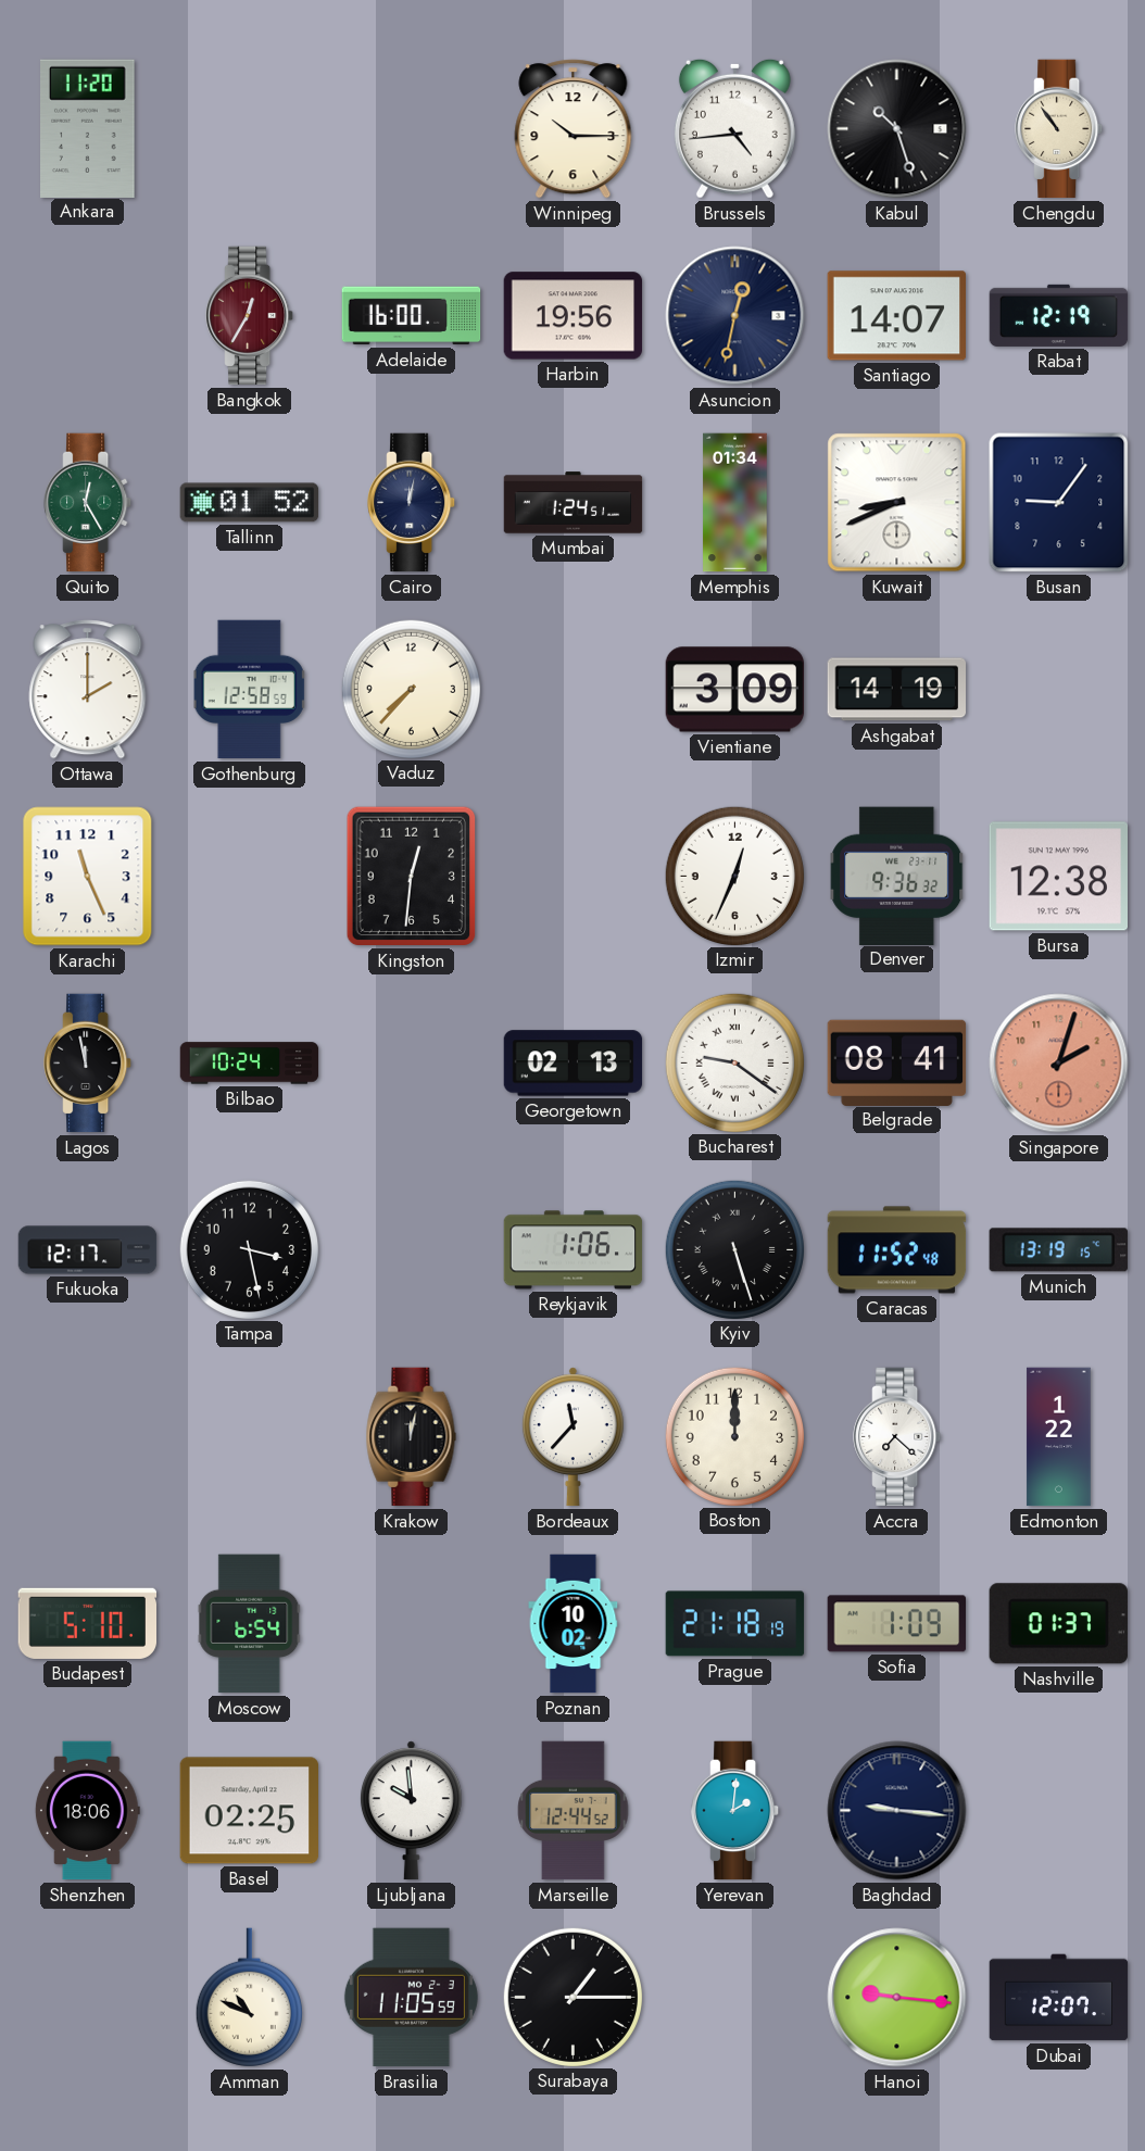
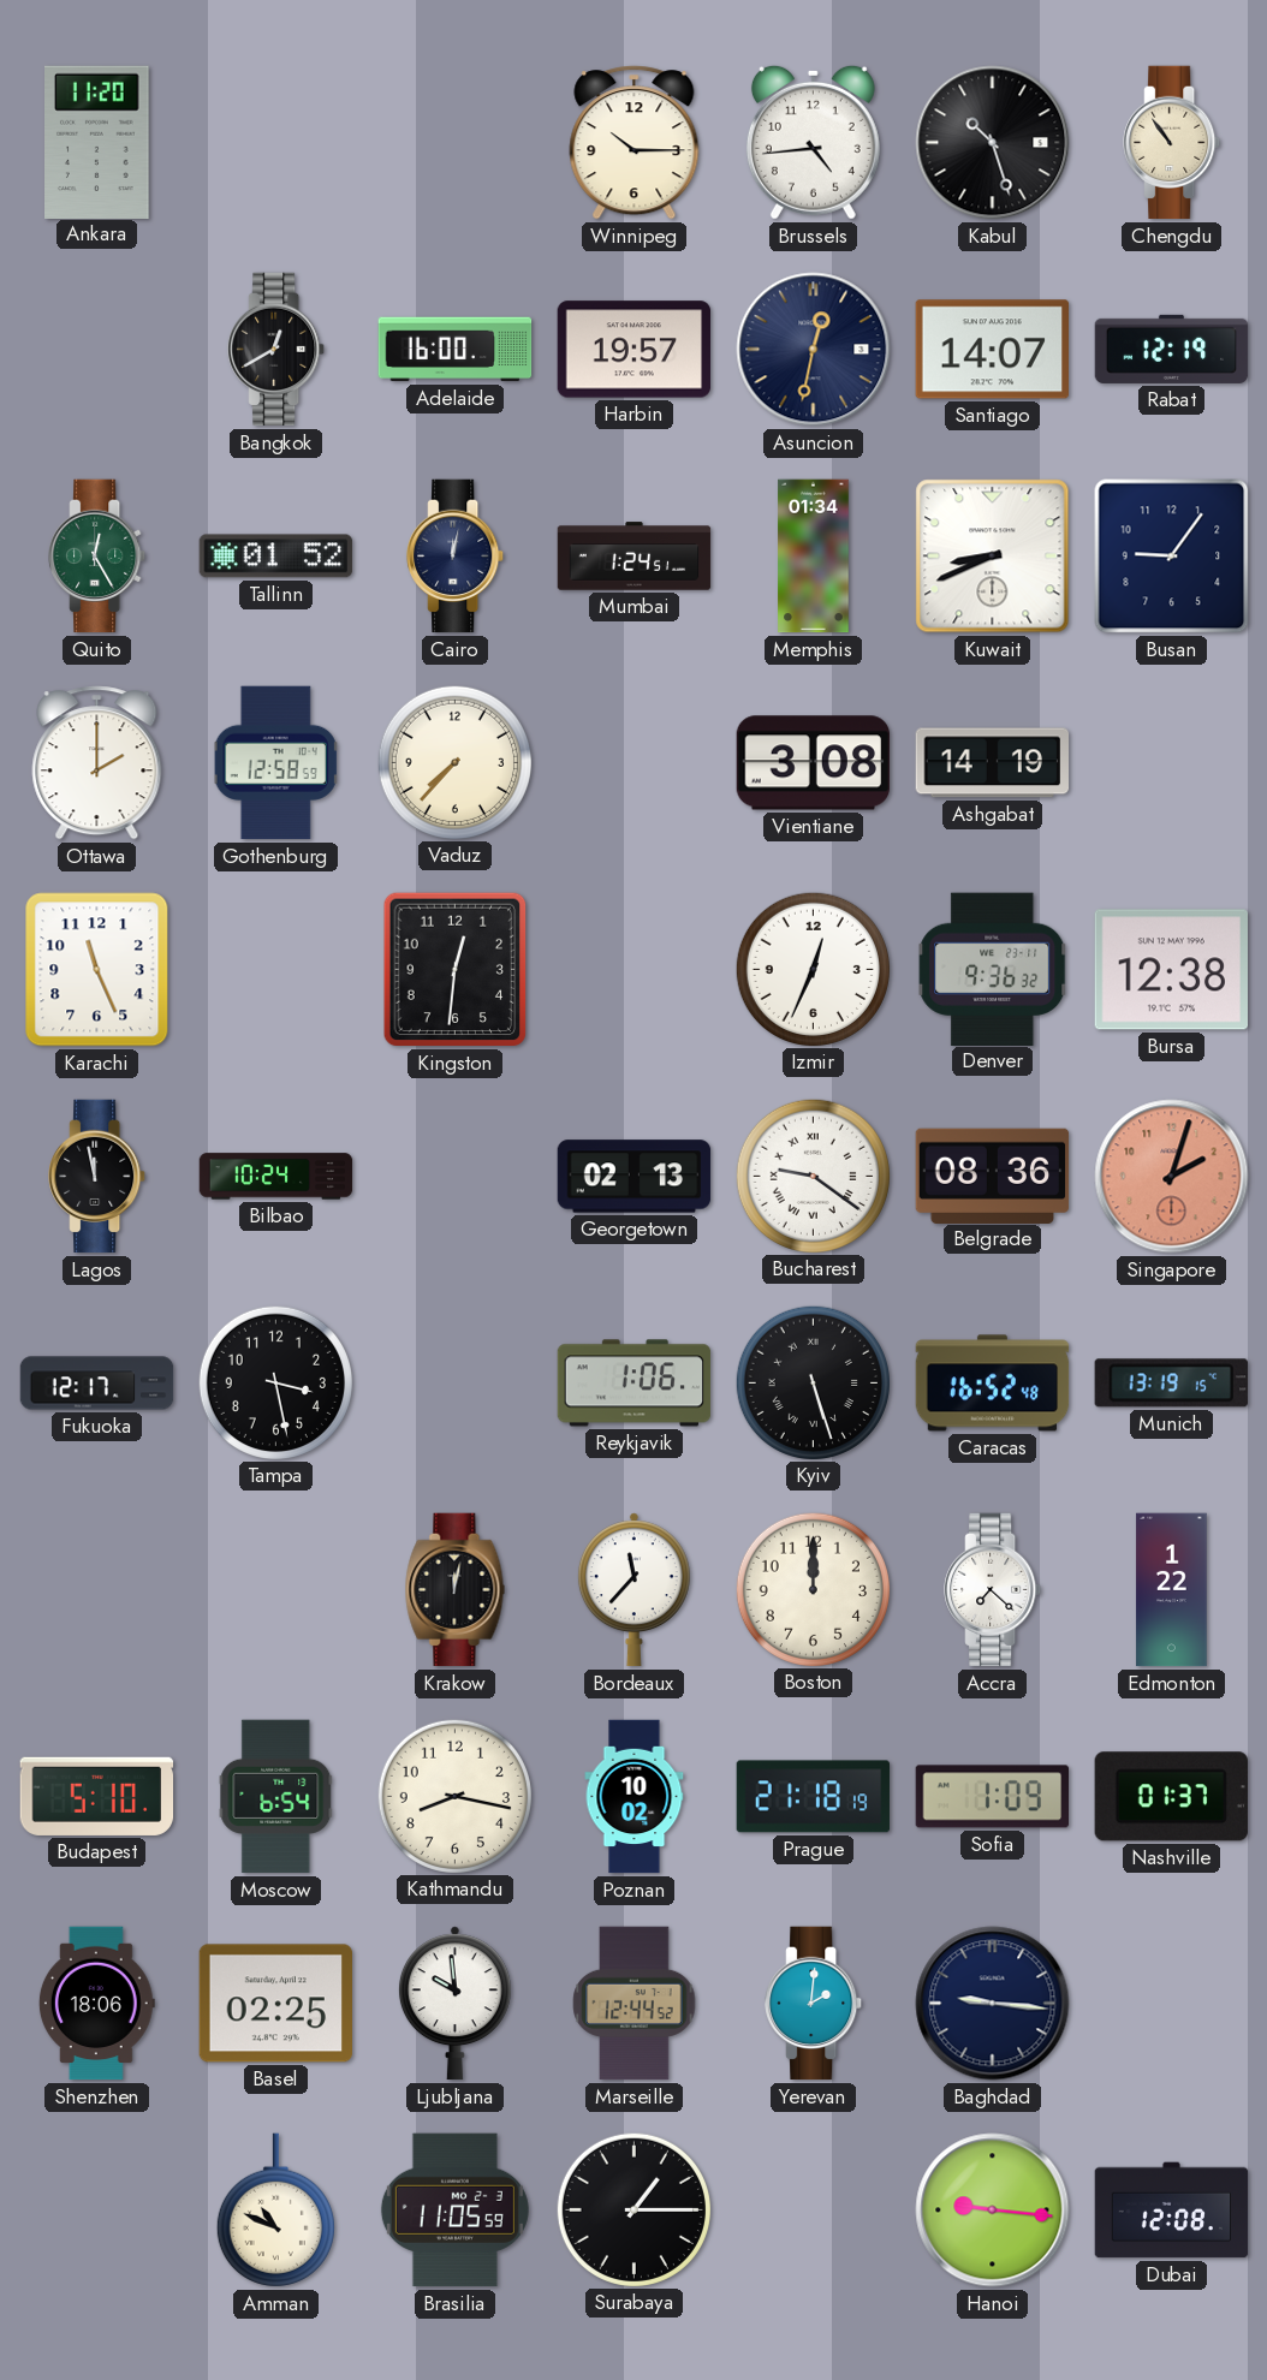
Bangkok: 12:35 -> 12:40 (276, 350)
Bangkok dial: burgundy -> black (276, 350)
Harbin: 19:56 -> 19:57 (635, 350)
Vientiane: 3:09 -> 3:08 (814, 763)
Belgrade: 08:41 -> 08:36 (993, 1176)
Caracas: 11:52 -> 16:52 (993, 1384)
Kathmandu: none -> 8:17 (454, 1796)
Dubai: 12:07 -> 12:08 (1172, 2211)
